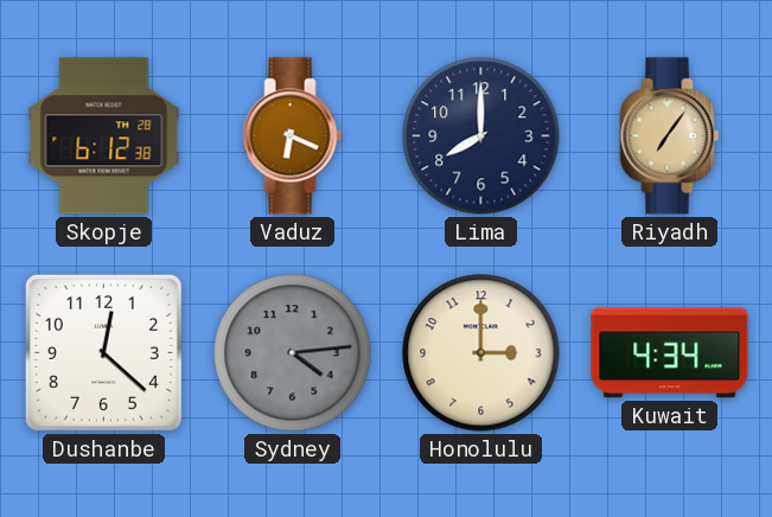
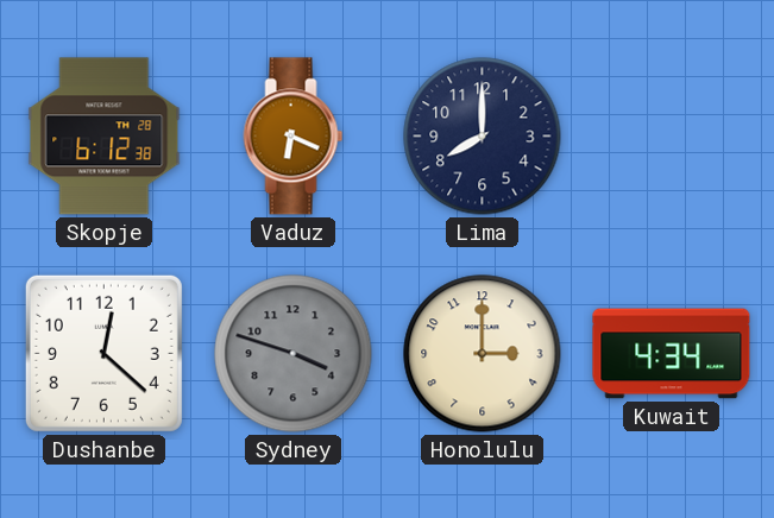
Riyadh: 7:06 -> none (670, 136)
Sydney: 4:14 -> 3:48 (294, 354)
